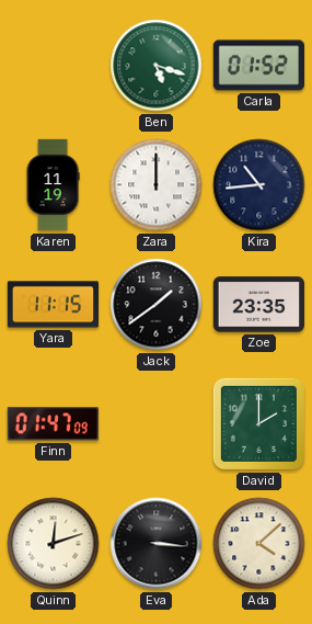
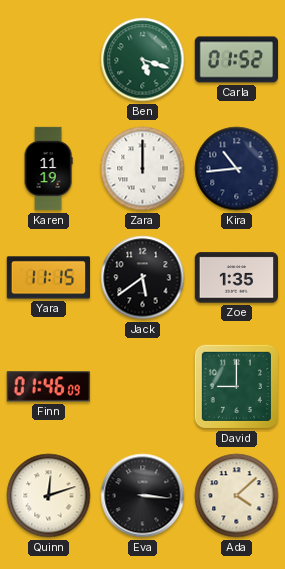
Jack: 1:39 -> 5:39 (143, 278)
Zoe: 23:35 -> 1:35 (236, 278)
Finn: 01:47 -> 01:46 (48, 387)
David: 2:00 -> 9:00 (236, 386)
